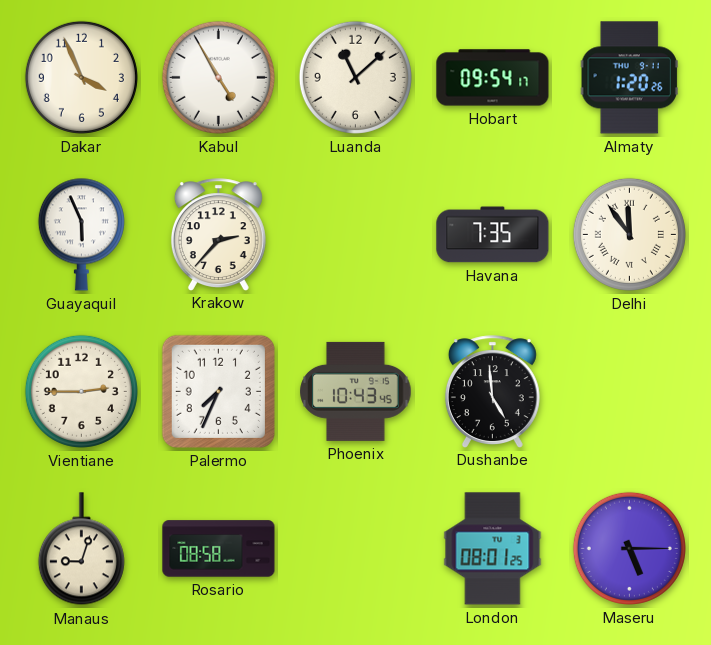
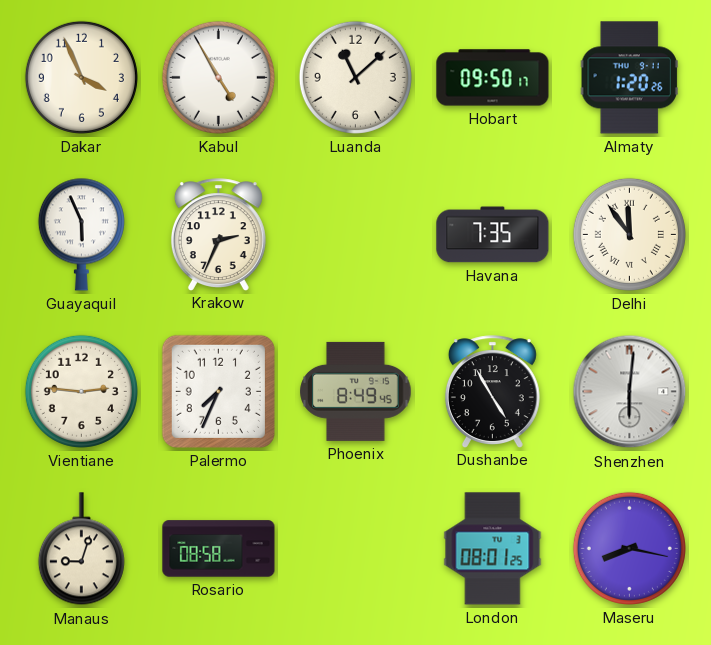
Hobart: 09:54 -> 09:50 (493, 78)
Krakow: 2:37 -> 2:34 (218, 234)
Vientiane: 2:45 -> 2:46 (81, 391)
Phoenix: 10:43 -> 8:49 (356, 391)
Dushanbe: 4:59 -> 4:55 (492, 391)
Shenzhen: none -> 6:01 (630, 392)
Maseru: 5:15 -> 8:17 (629, 548)
